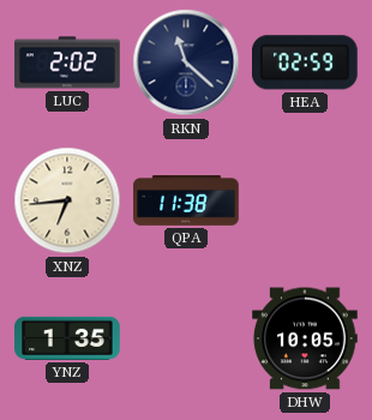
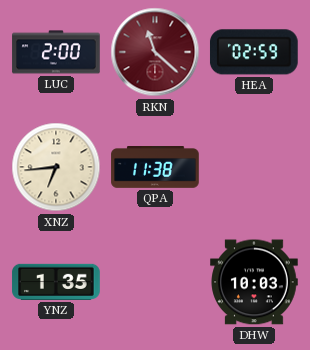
LUC: 2:02 -> 2:00 (56, 52)
RKN dial: navy -> burgundy (155, 52)
DHW: 10:05 -> 10:03 (254, 282)
